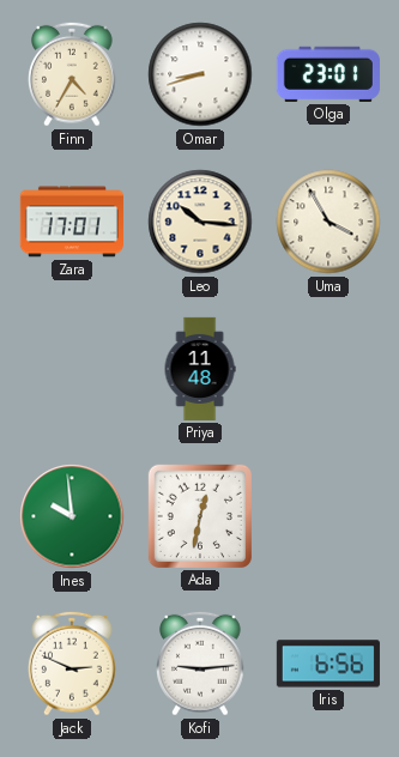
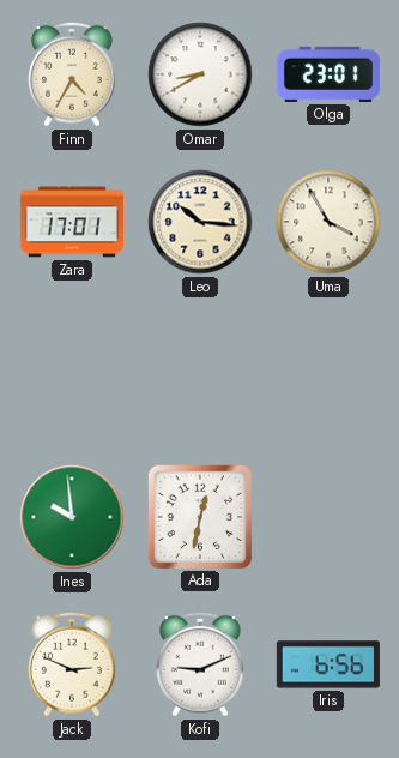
Omar: 8:42 -> 8:40 (200, 74)
Priya: 11:48 -> none (200, 369)
Kofi: 9:14 -> 9:11 (201, 664)
